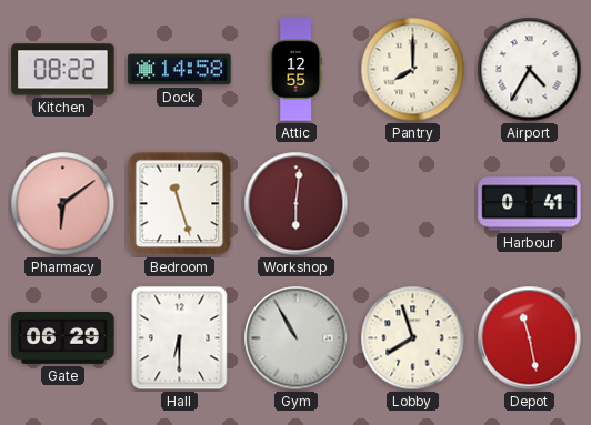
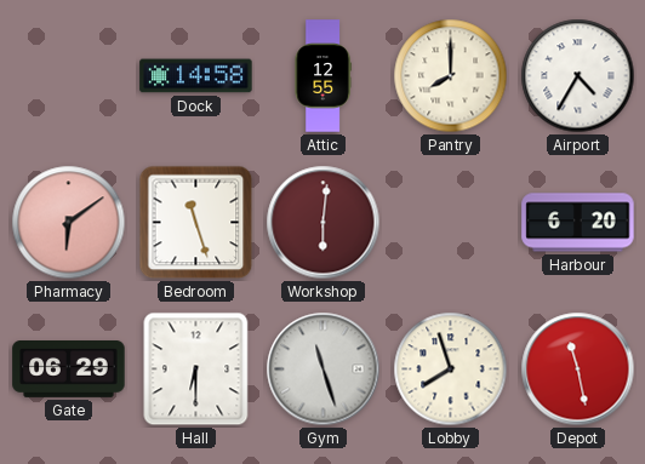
Kitchen: 08:22 -> none (63, 70)
Harbour: 0:41 -> 6:20 (578, 223)
Gym: 10:55 -> 11:27 (324, 370)
